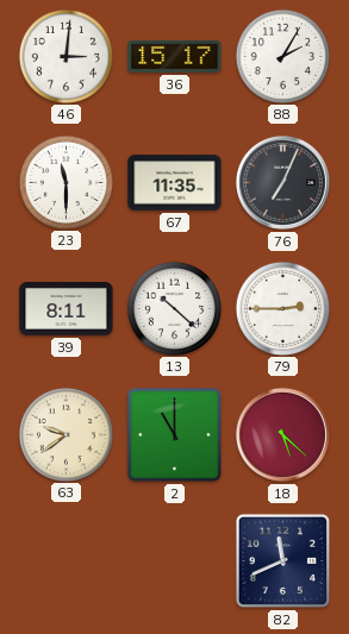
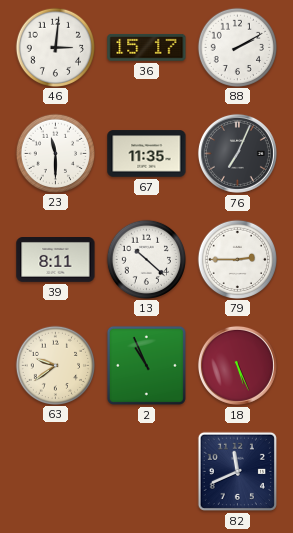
88: 2:05 -> 2:10 (237, 47)
2: 11:00 -> 10:56 (146, 365)
18: 5:22 -> 5:26 (237, 365)
